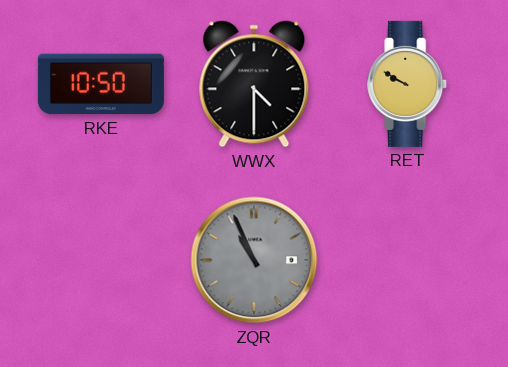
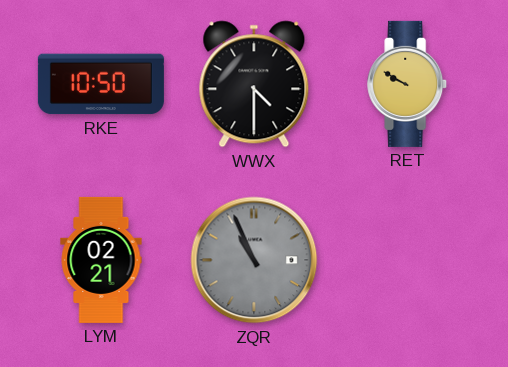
LYM: none -> 02:21 (101, 260)
